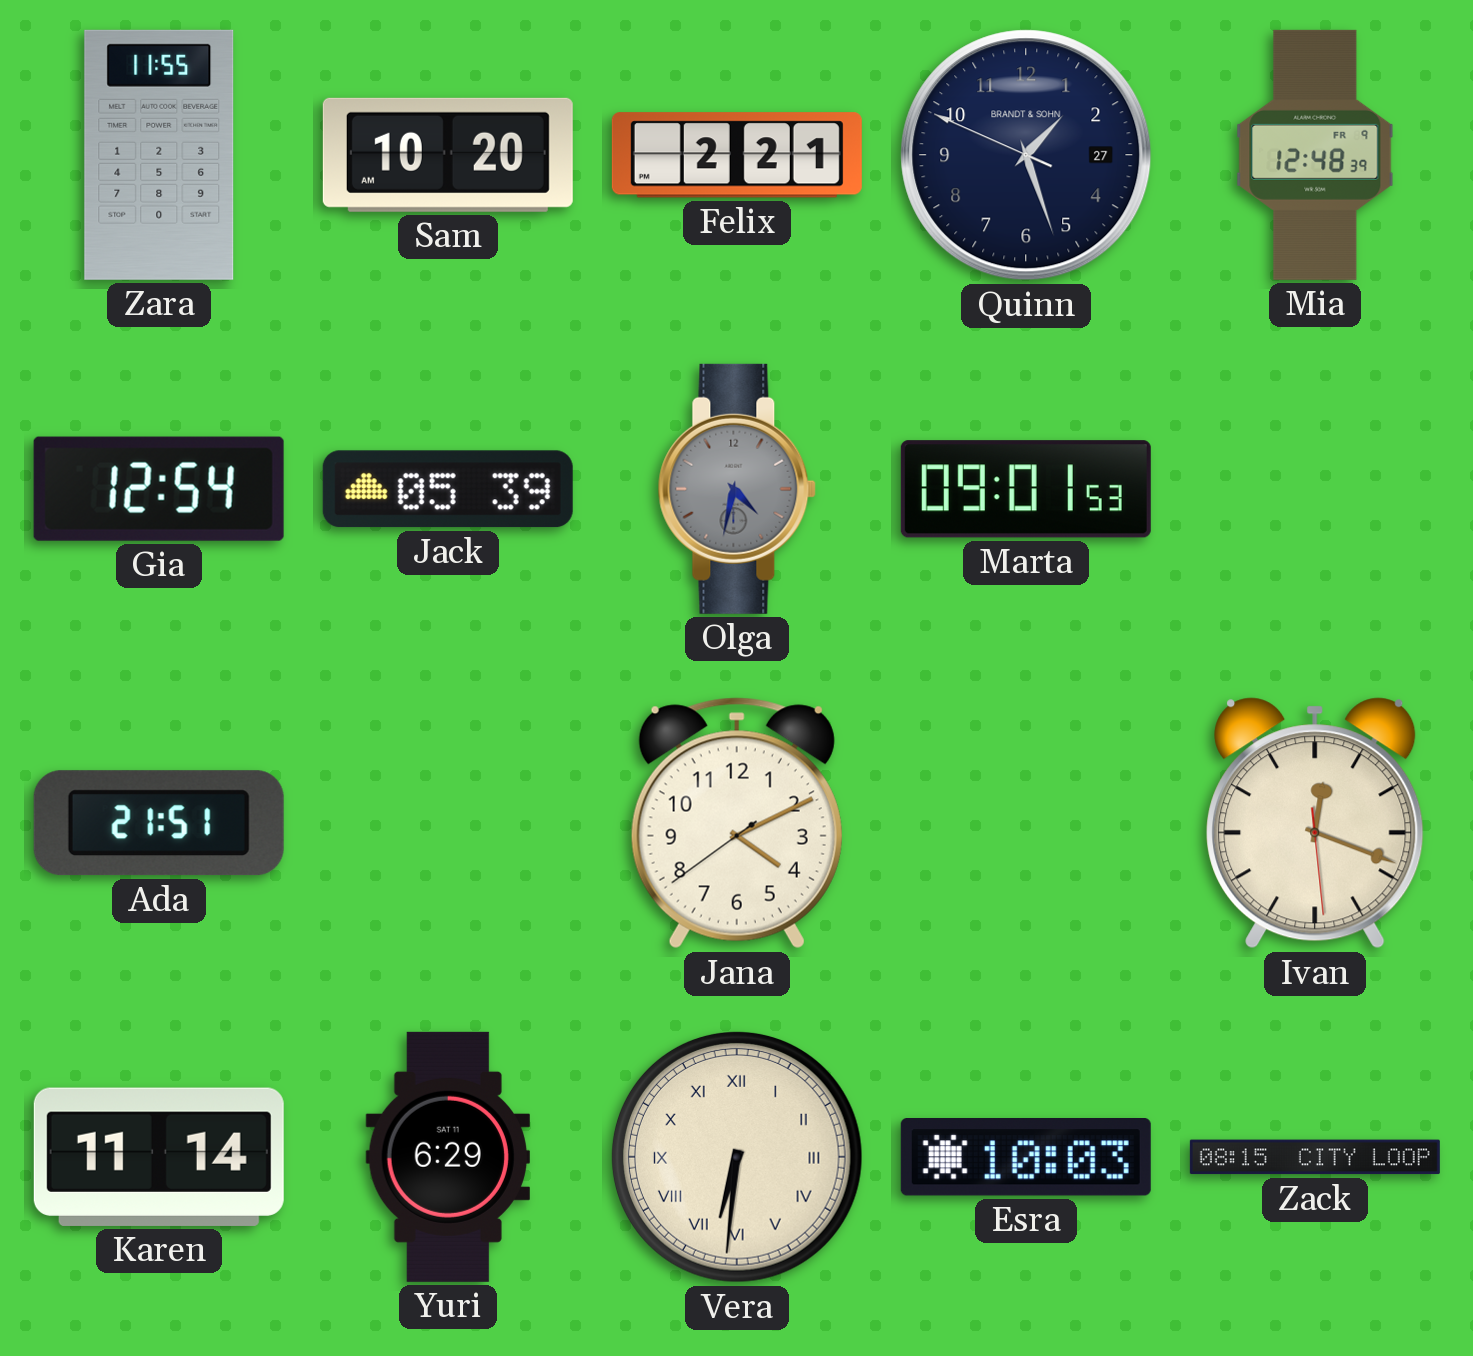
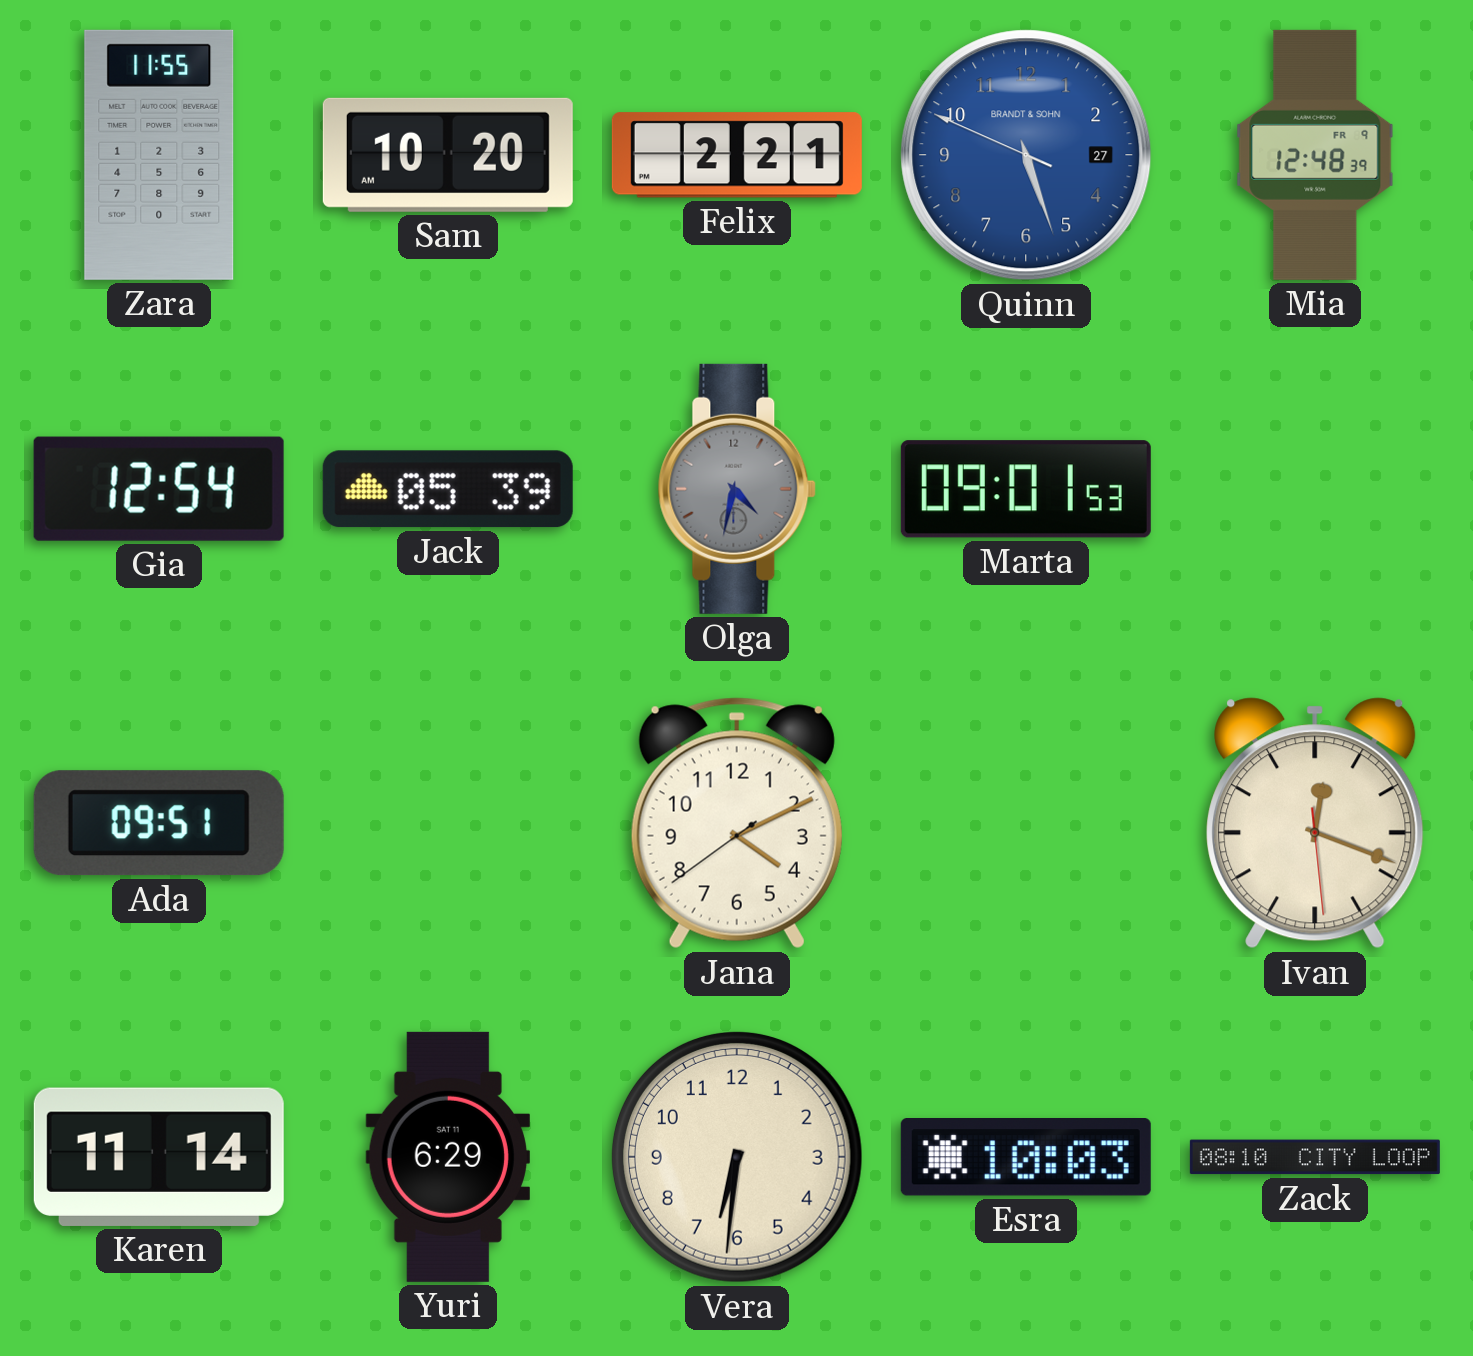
Quinn: 1:26 -> 5:26 (1026, 155)
Quinn dial: navy -> blue (1026, 155)
Ada: 21:51 -> 09:51 (159, 823)
Vera numerals: Roman -> Arabic (737, 1157)
Zack: 08:15 -> 08:10 (1315, 1157)
